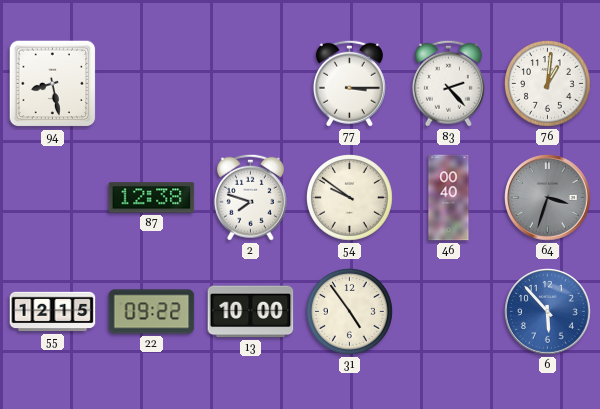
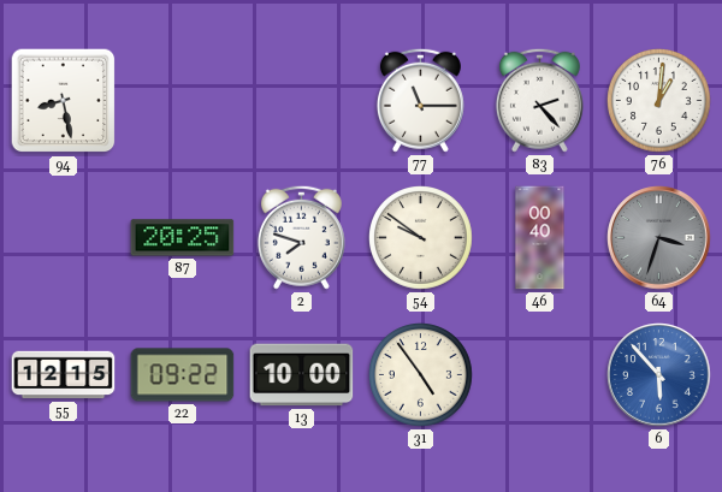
77: 3:15 -> 11:15 (420, 100)
87: 12:38 -> 20:25 (183, 238)
